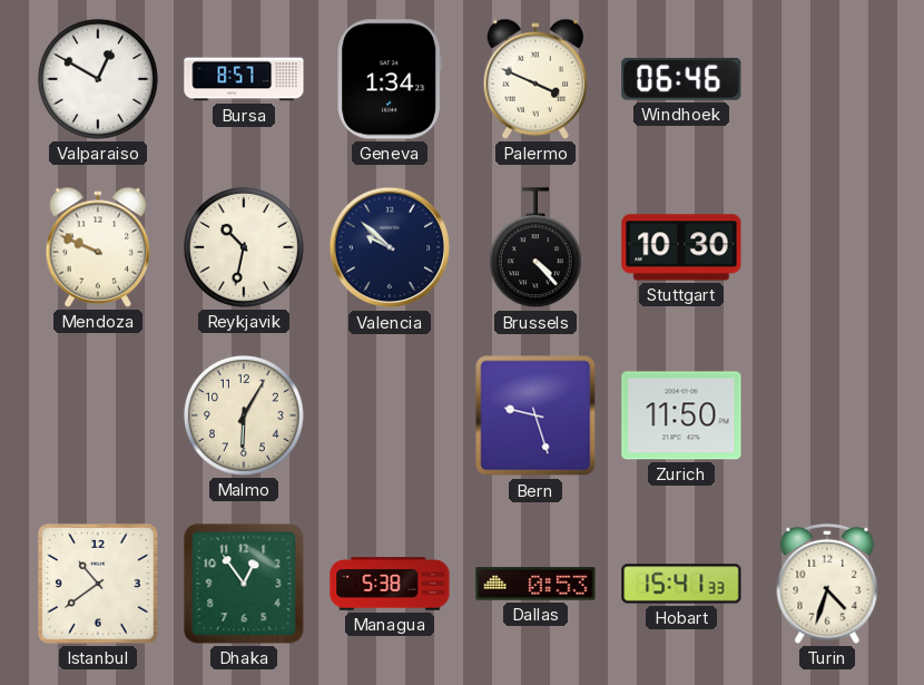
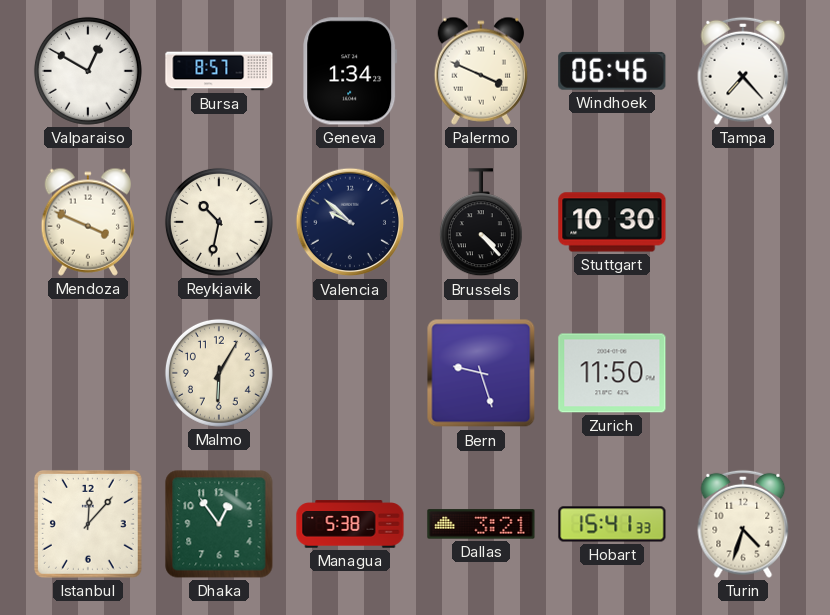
Tampa: none -> 7:23 (743, 71)
Mendoza: 9:49 -> 3:49 (87, 222)
Istanbul: 10:39 -> 12:07 (88, 524)
Dallas: 0:53 -> 3:21 (481, 524)
